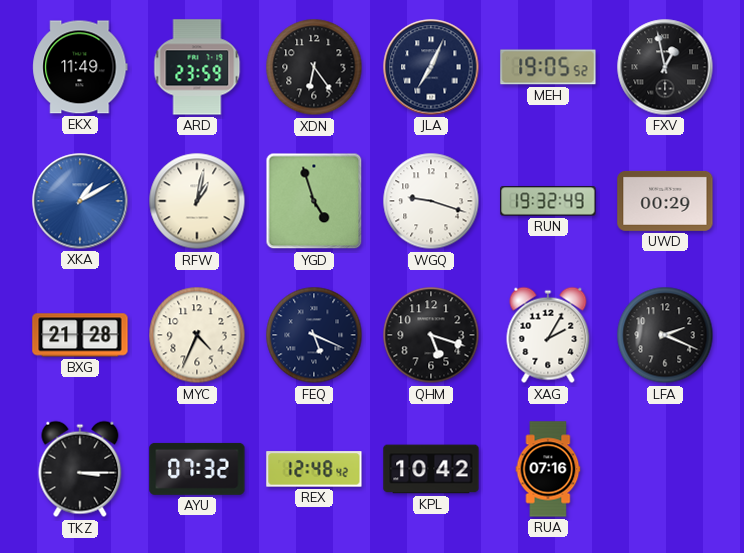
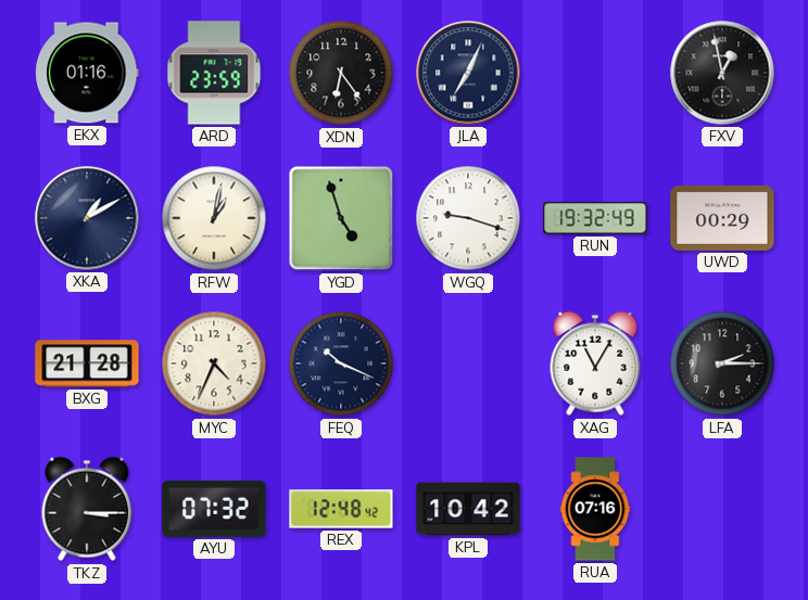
EKX: 11:49 -> 01:16 (87, 73)
MEH: 19:05 -> none (548, 67)
XKA dial: blue -> navy (87, 218)
FEQ: 5:19 -> 10:19 (341, 363)
QHM: 5:18 -> none (431, 335)
XAG: 2:05 -> 11:05 (595, 363)
LFA: 2:19 -> 2:15 (722, 363)
